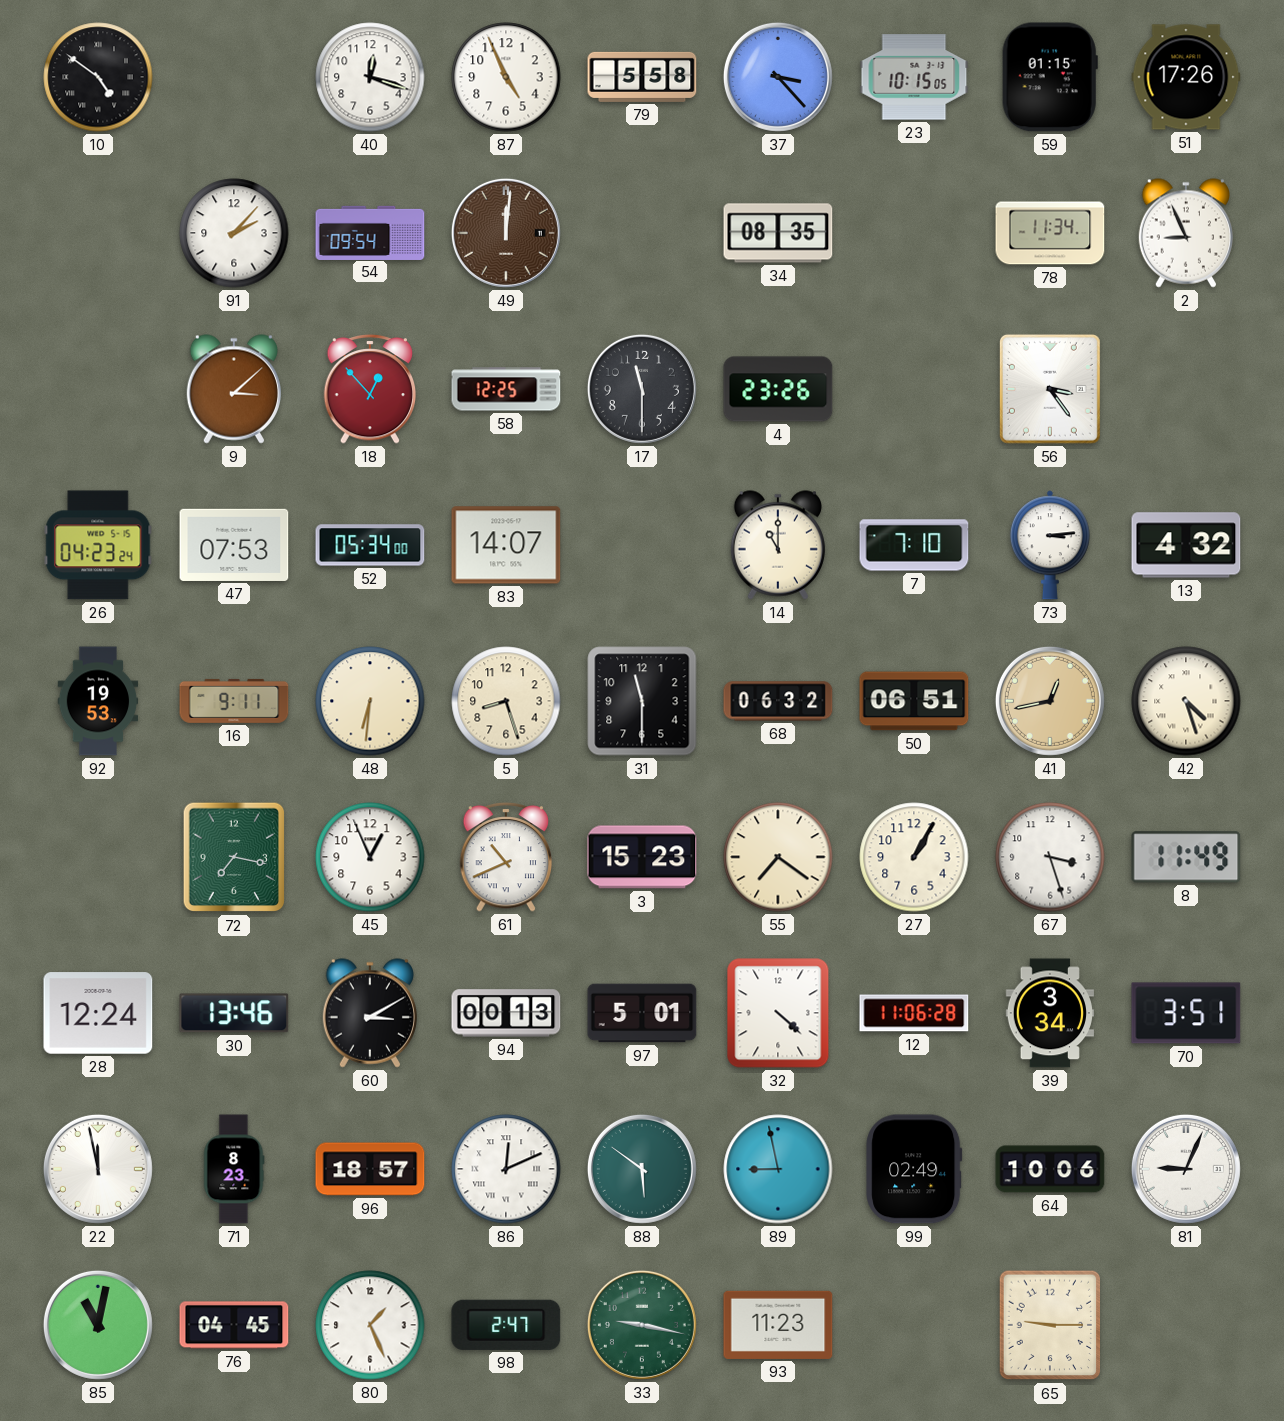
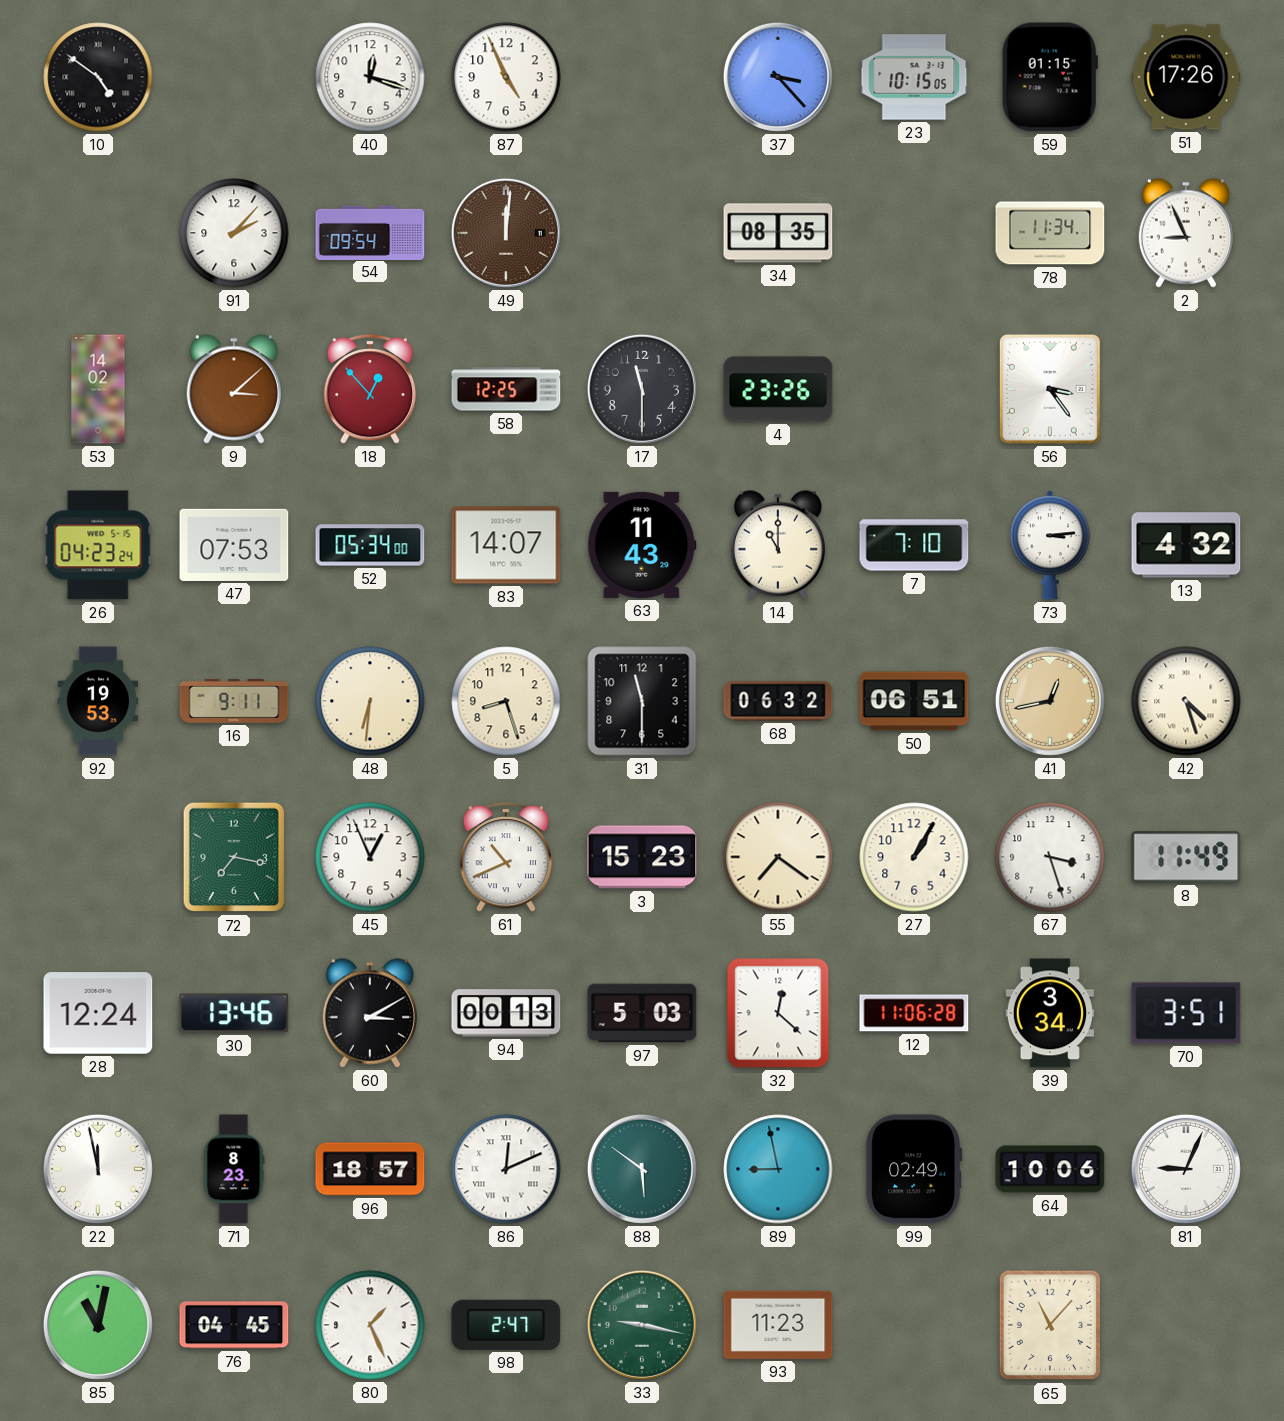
79: 5:58 -> none (642, 77)
53: none -> 14:02 (98, 389)
63: none -> 11:43 (642, 545)
97: 5:01 -> 5:03 (642, 1013)
32: 4:22 -> 12:22 (778, 1013)
65: 9:15 -> 11:07 (1050, 1325)
